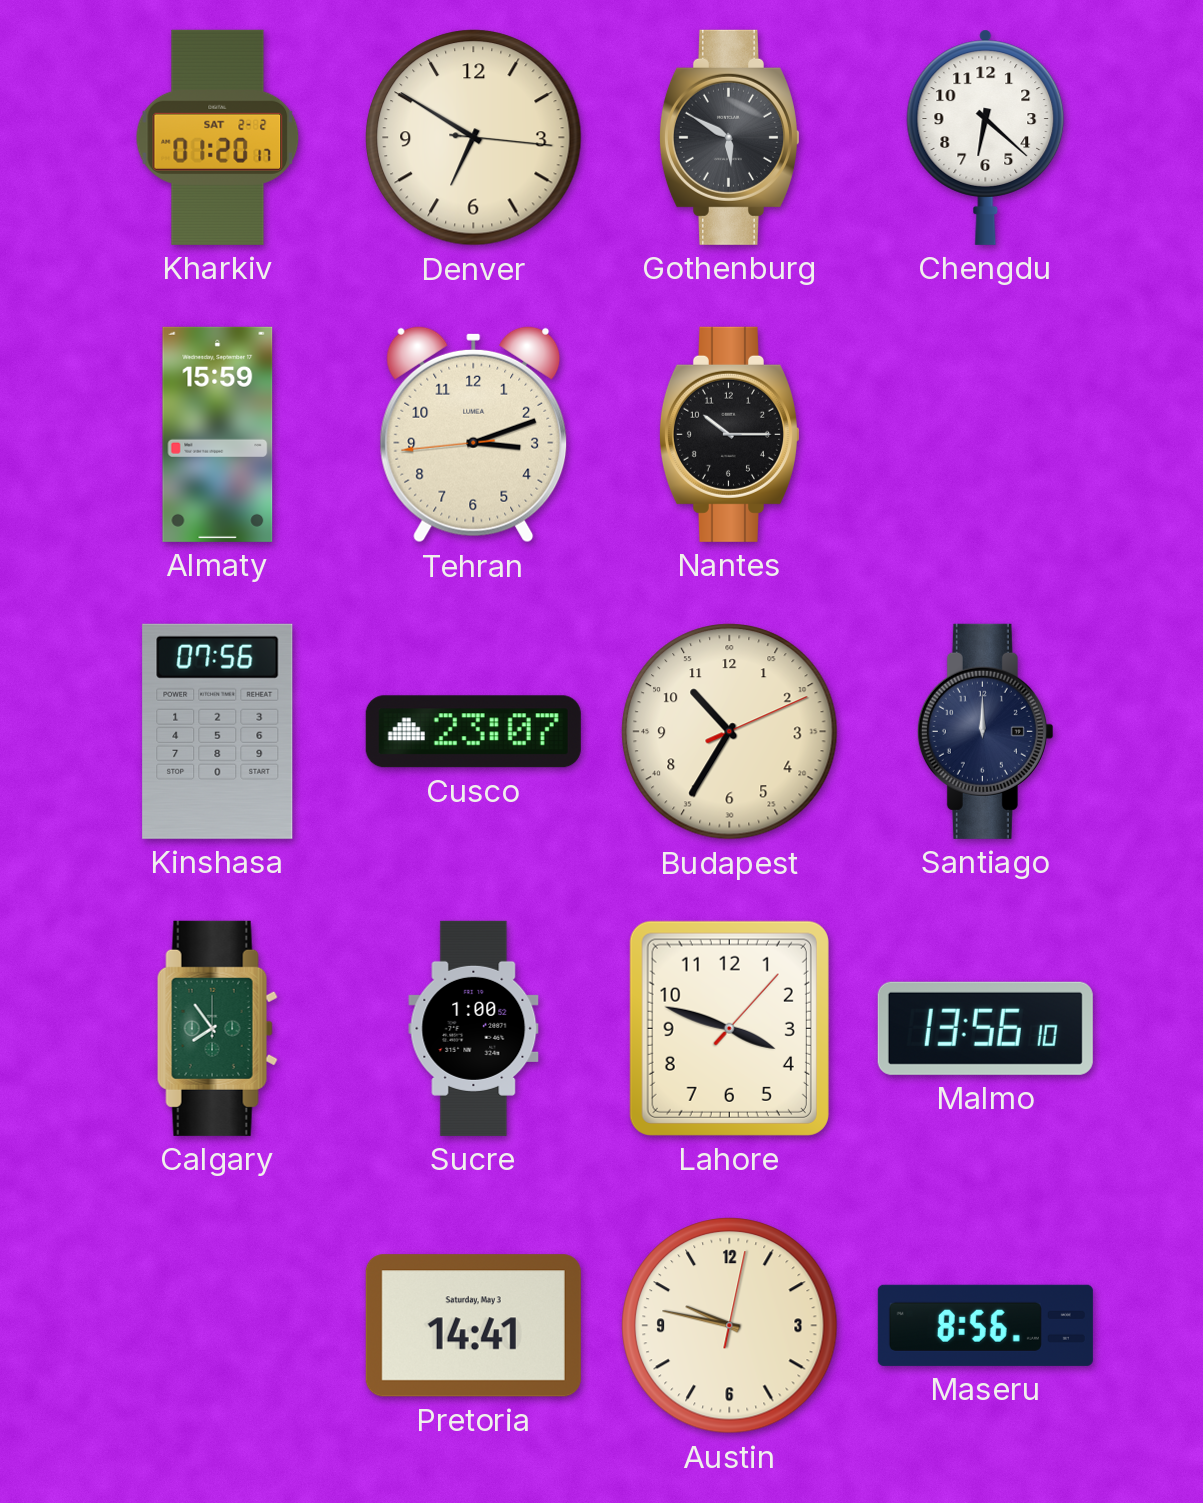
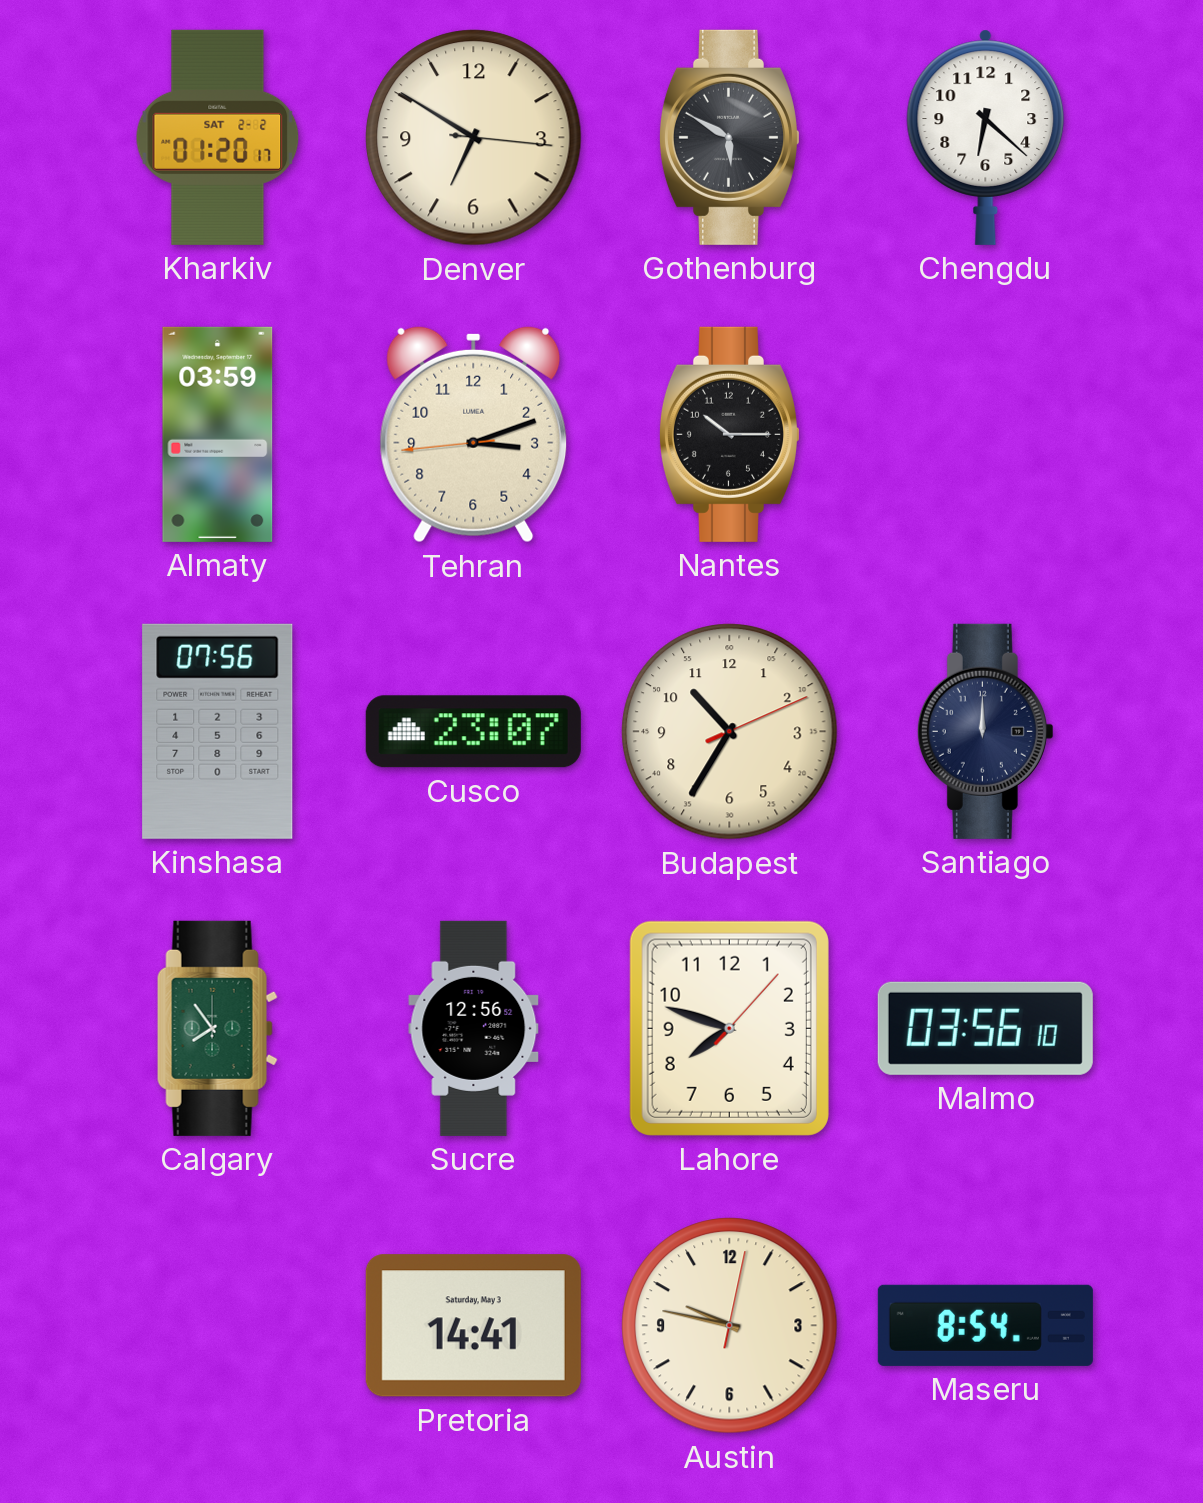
Almaty: 15:59 -> 03:59 (218, 434)
Sucre: 1:00 -> 12:56 (474, 1028)
Lahore: 3:48 -> 7:48 (729, 1028)
Malmo: 13:56 -> 03:56 (985, 1028)
Maseru: 8:56 -> 8:54 (985, 1325)
